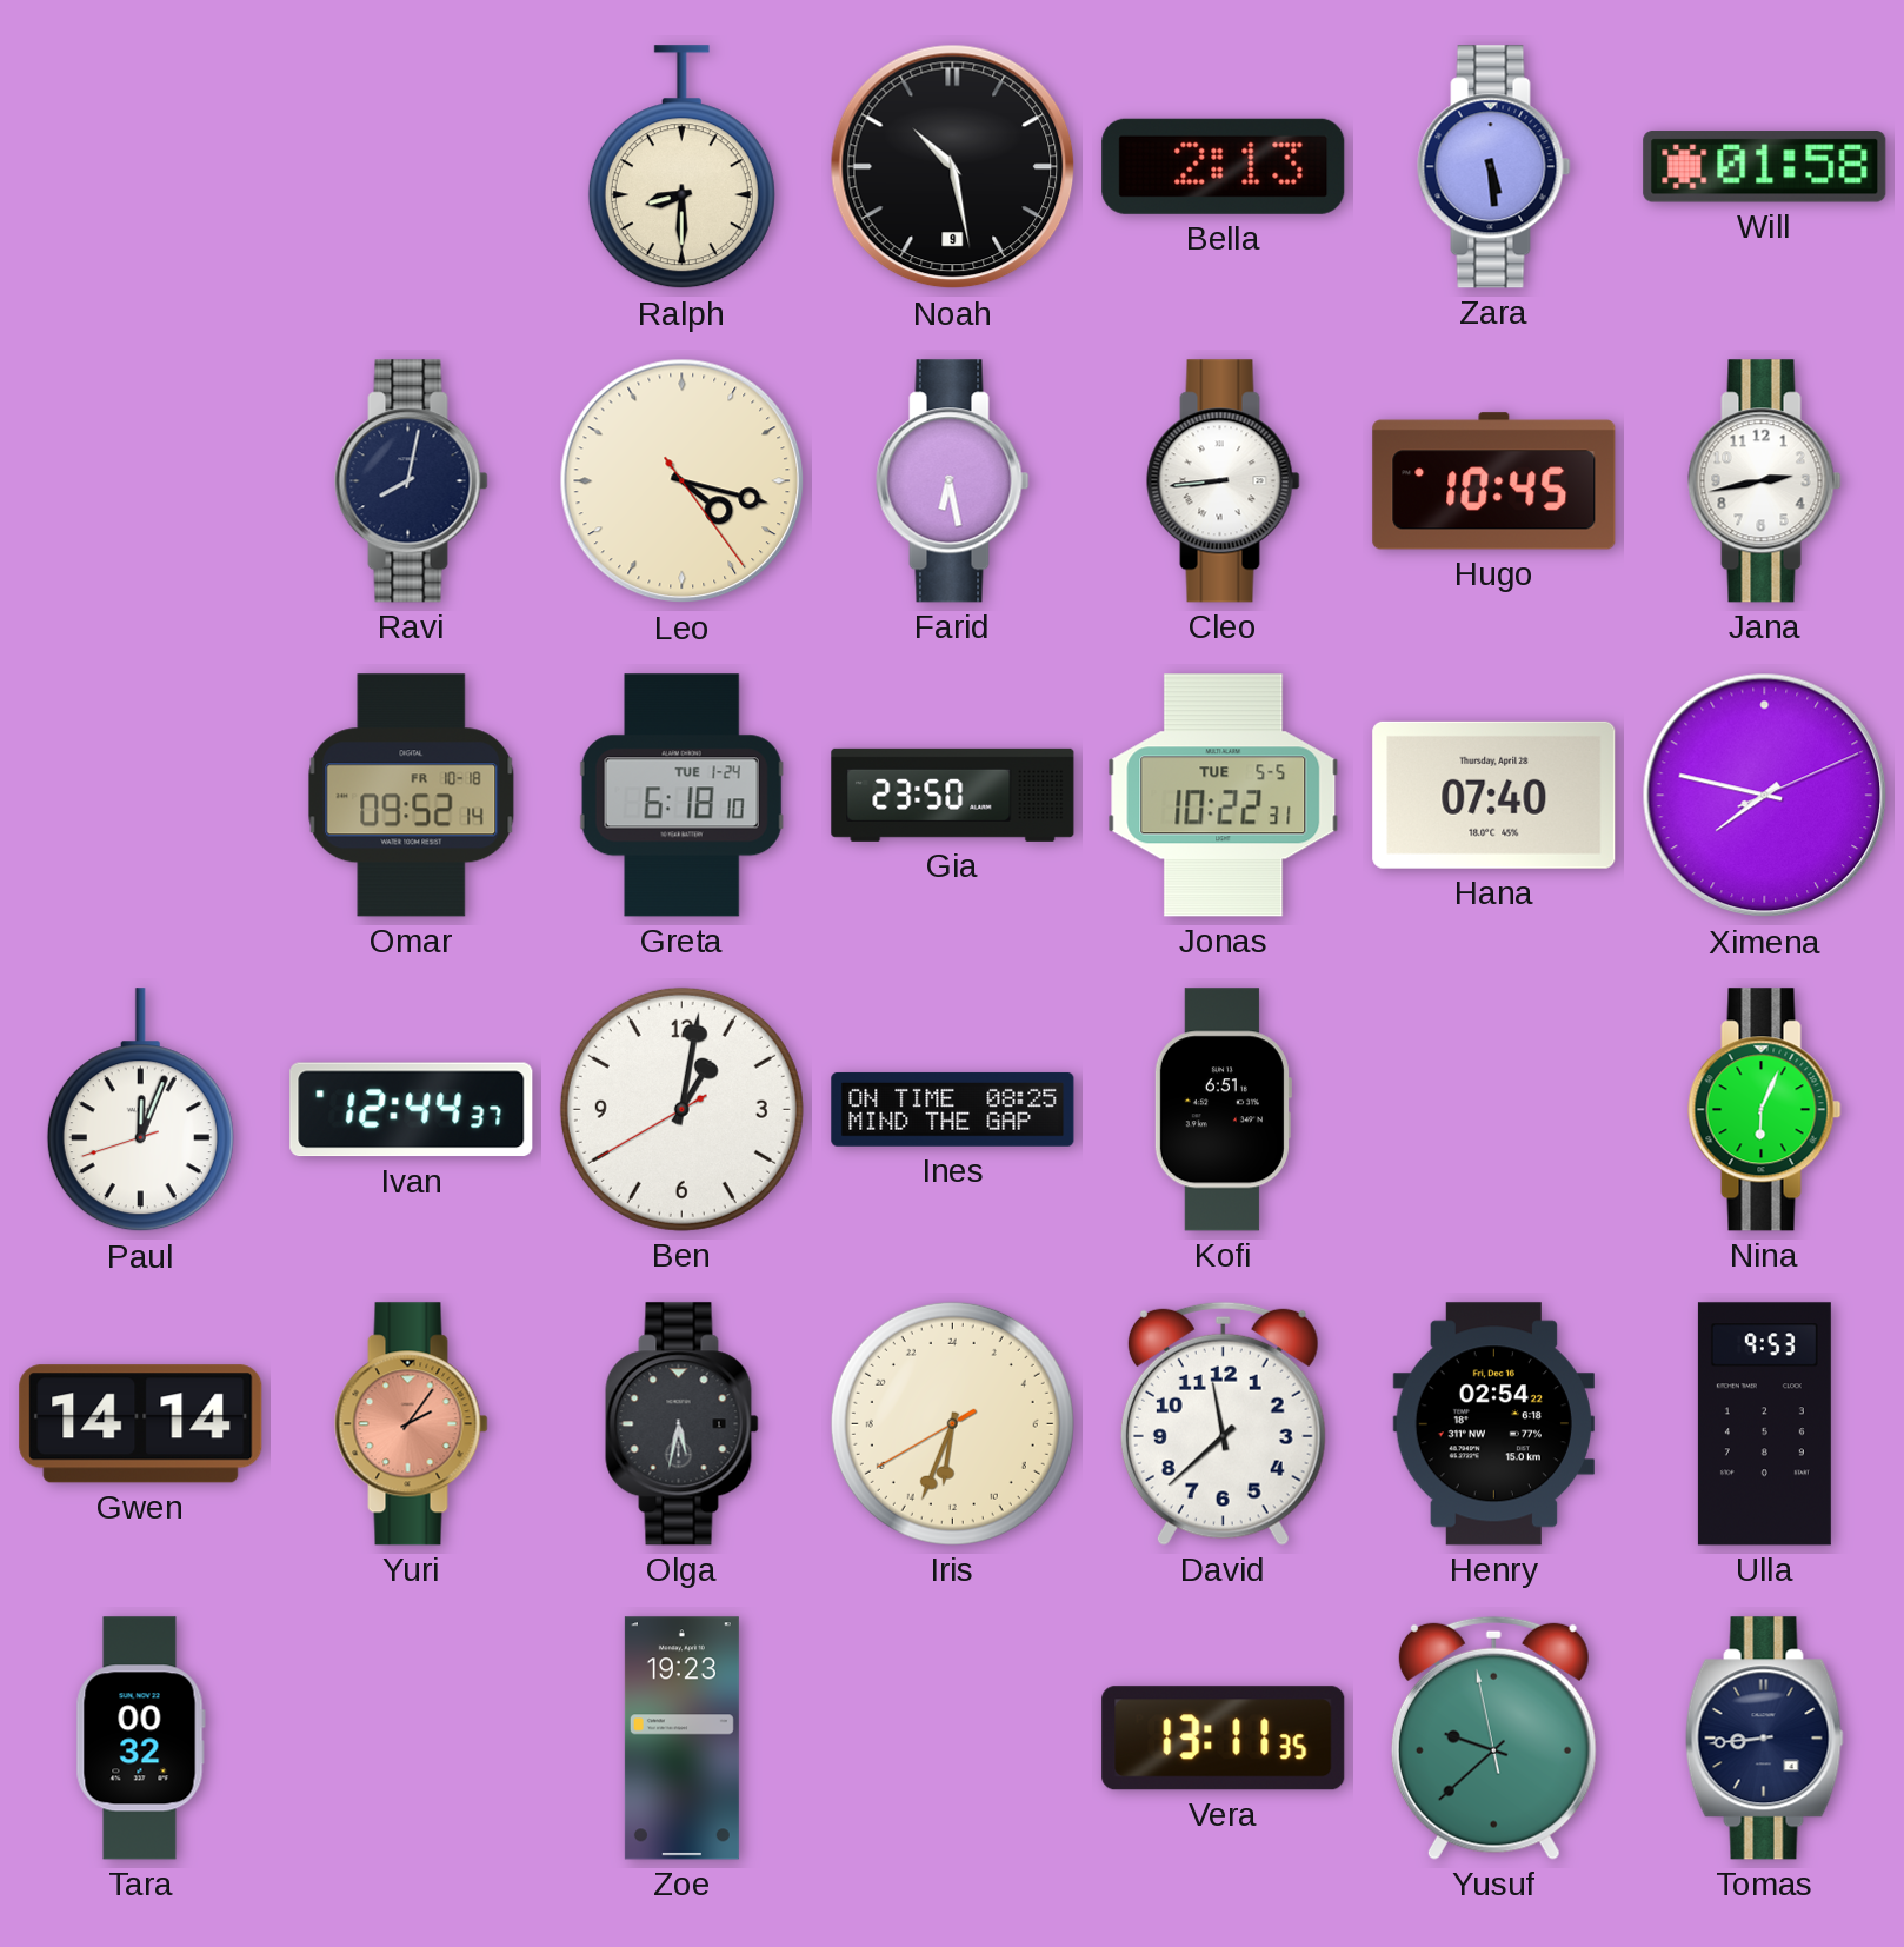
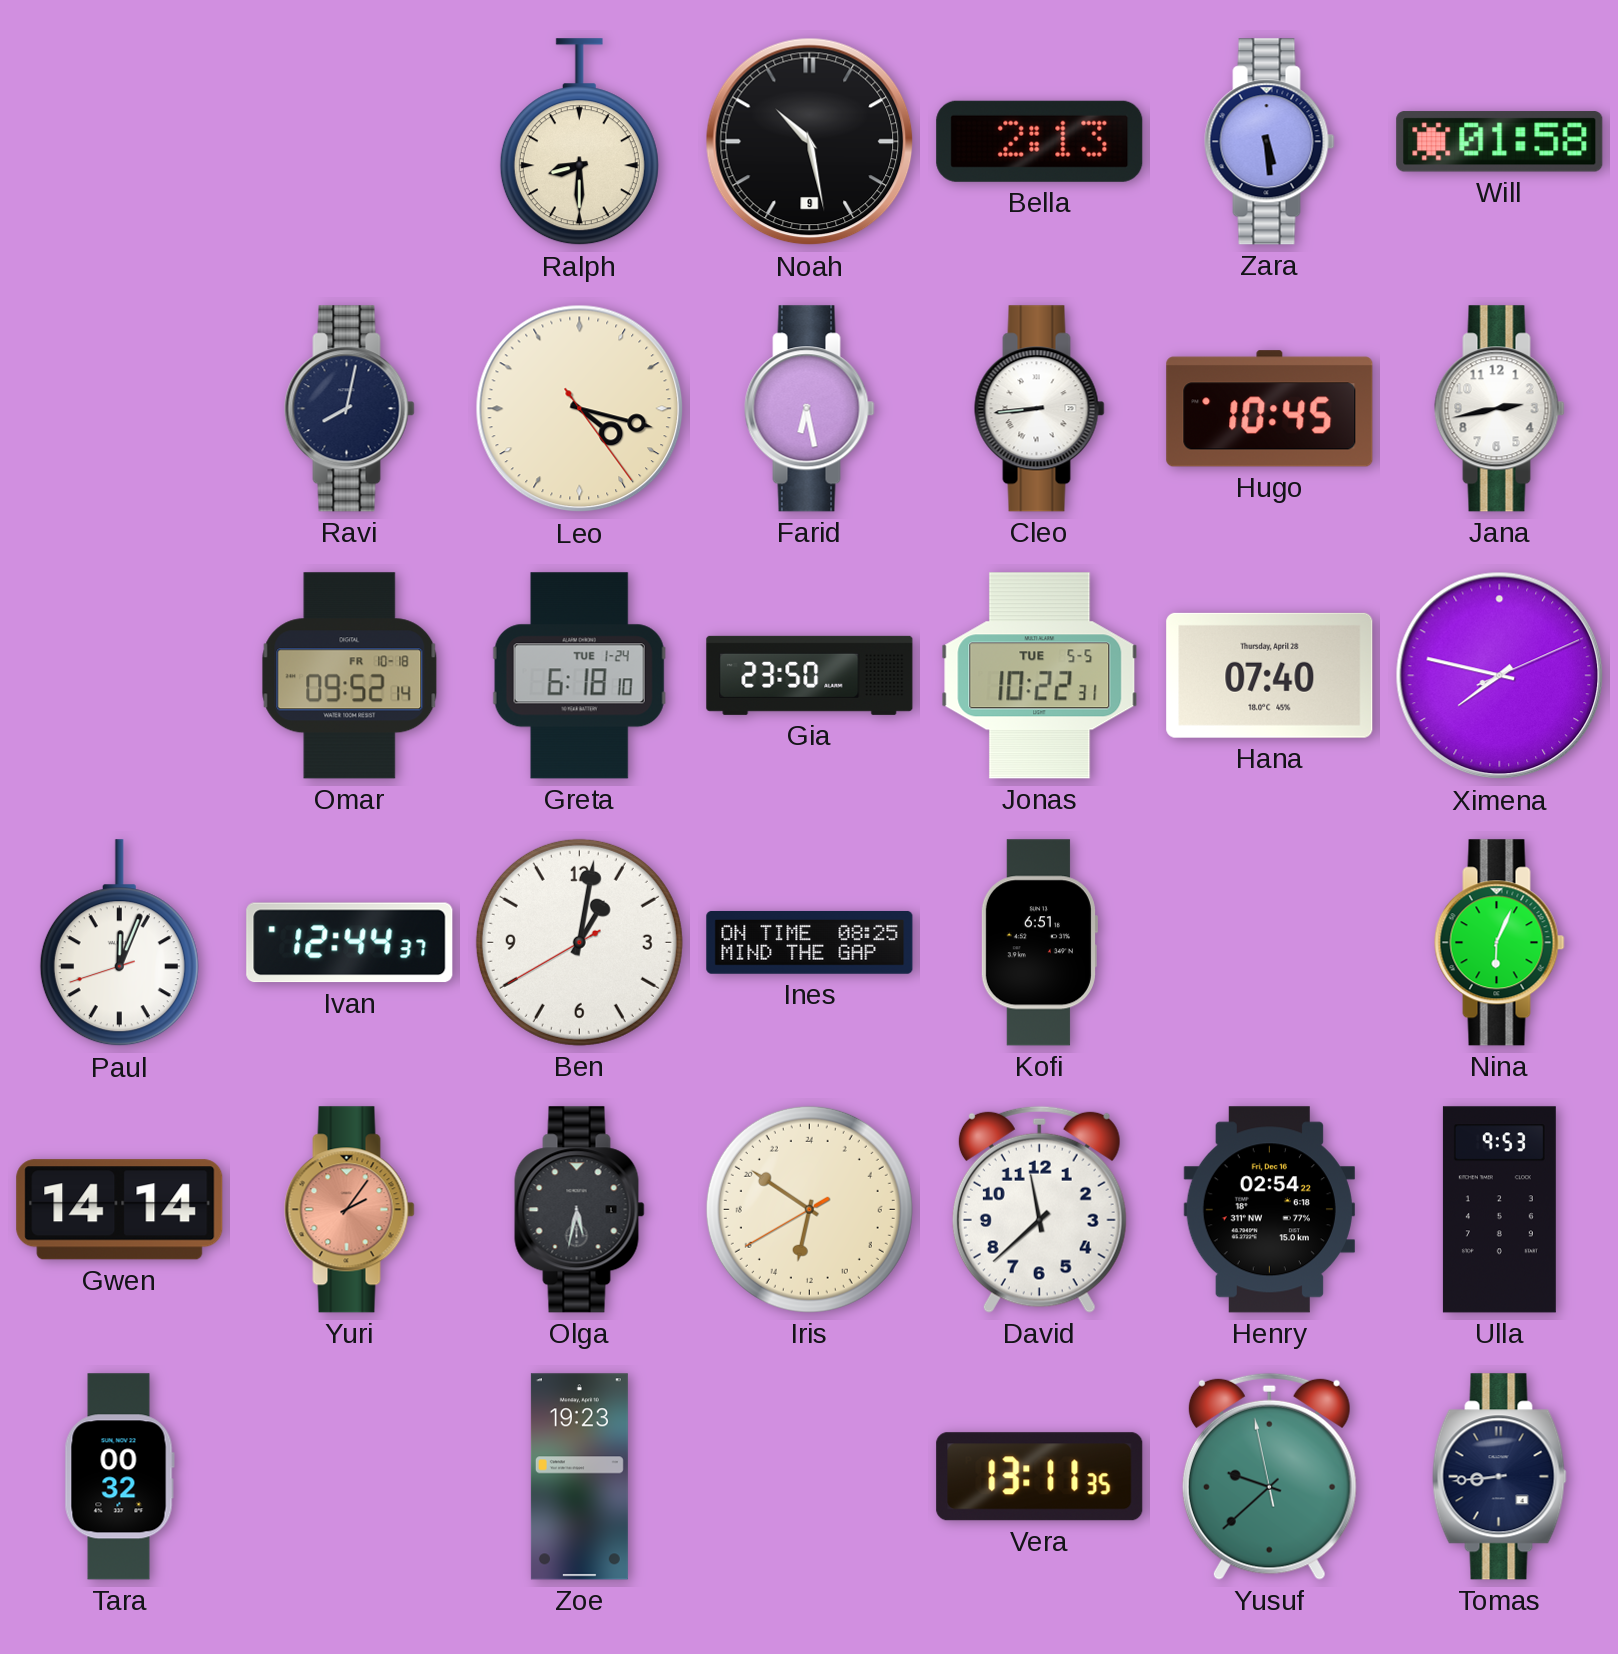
Iris: 12:33 -> 12:50 (809, 1209)
